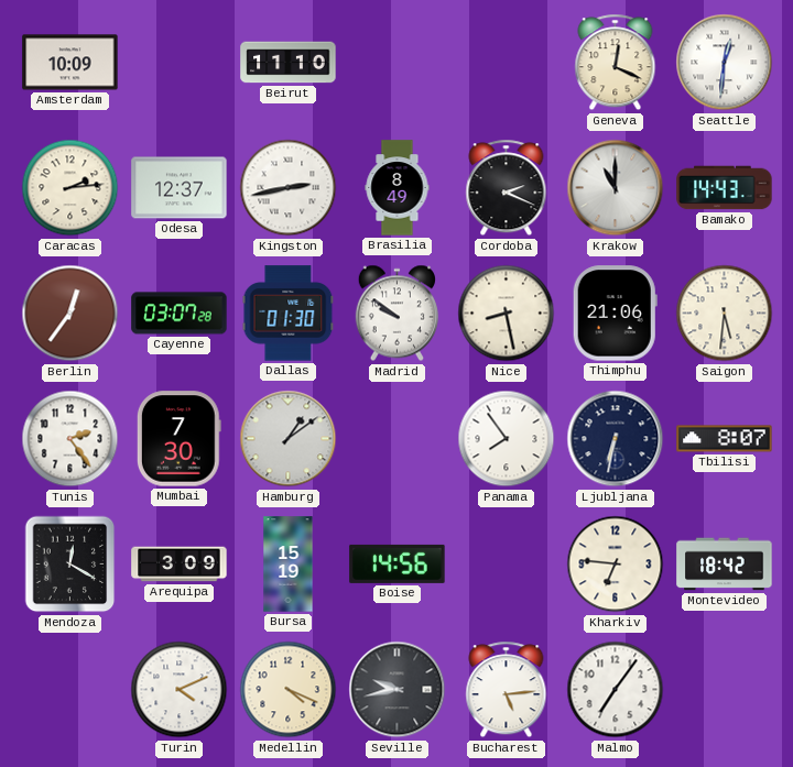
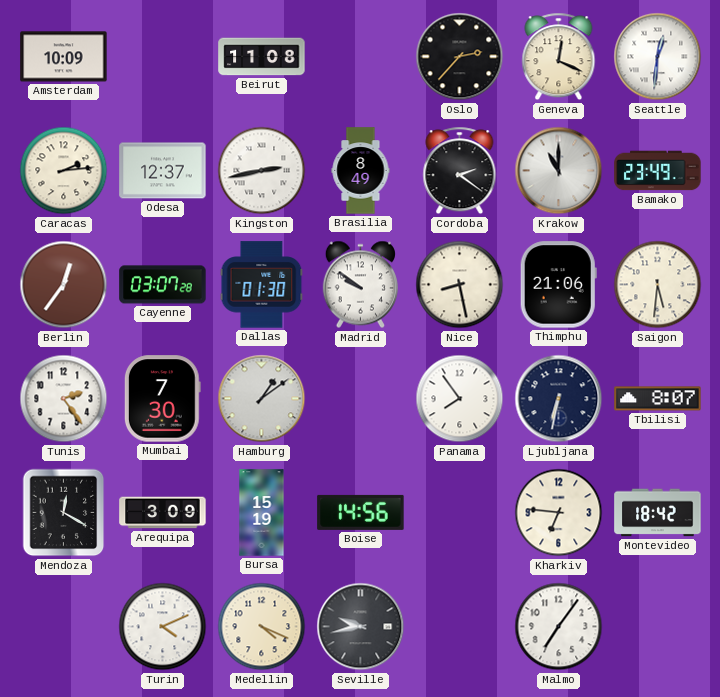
Beirut: 11:10 -> 11:08 (262, 57)
Oslo: none -> 2:37 (460, 57)
Cordoba: 2:19 -> 2:21 (460, 171)
Bamako: 14:43 -> 23:49 (658, 171)
Bucharest: 5:14 -> none (507, 690)
